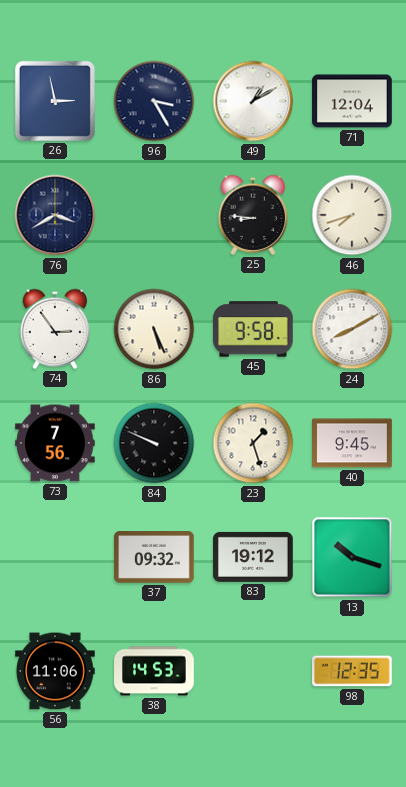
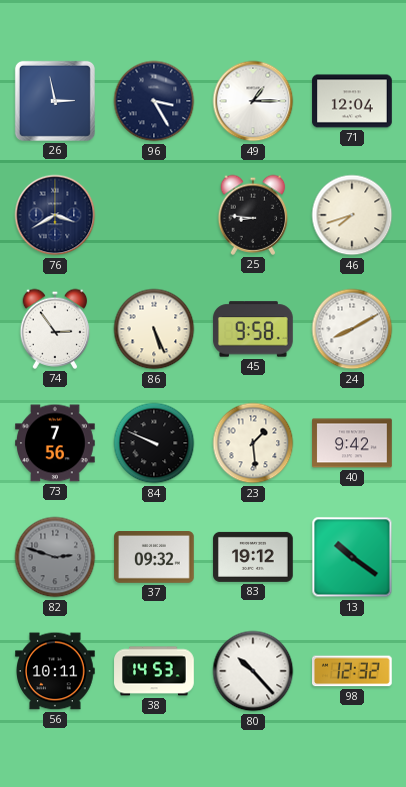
49: 1:10 -> 1:15 (253, 101)
23: 1:27 -> 1:29 (253, 443)
40: 9:45 -> 9:42 (352, 443)
82: none -> 2:48 (55, 557)
13: 10:18 -> 10:21 (352, 557)
56: 11:06 -> 10:11 (55, 671)
80: none -> 10:23 (253, 671)
98: 12:35 -> 12:32 (353, 671)
